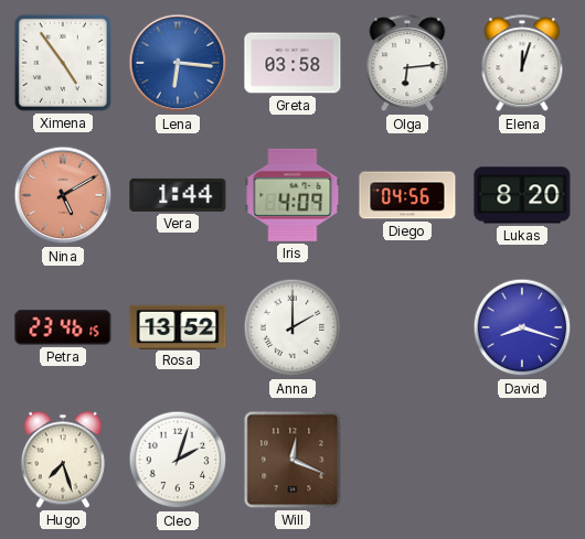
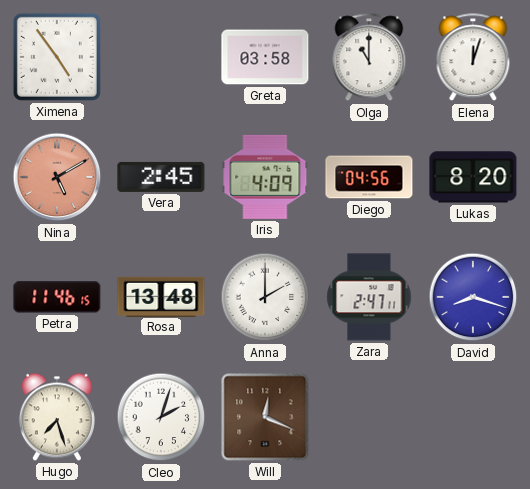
Lena: 6:16 -> none (178, 63)
Olga: 6:14 -> 11:00 (369, 58)
Vera: 1:44 -> 2:45 (161, 177)
Petra: 23:46 -> 11:46 (57, 297)
Rosa: 13:52 -> 13:48 (161, 296)
Zara: none -> 2:47 (369, 297)
